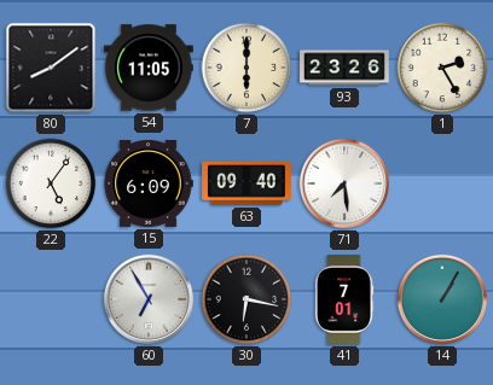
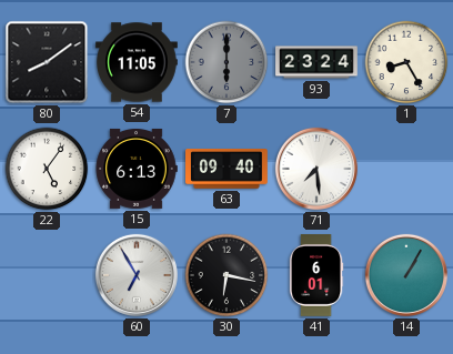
7 dial: cream -> grey (226, 62)
93: 23:26 -> 23:24 (316, 62)
1: 2:25 -> 8:25 (406, 62)
15: 6:09 -> 6:13 (137, 169)
41: 7:01 -> 6:01 (316, 276)
